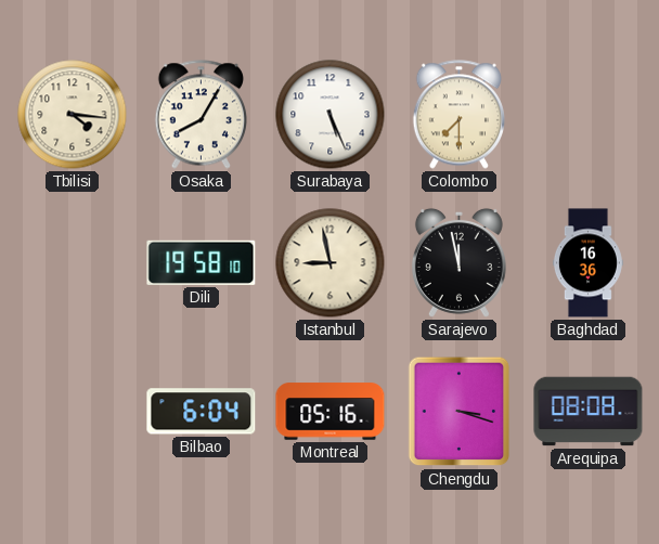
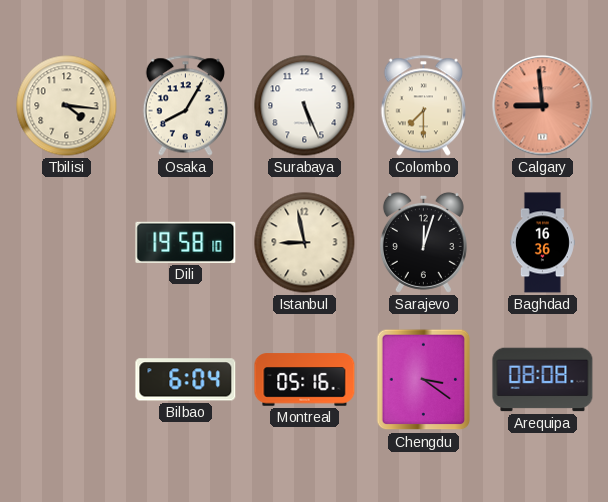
Calgary: none -> 8:59 (543, 106)
Sarajevo: 11:58 -> 12:03 (423, 242)
Chengdu: 3:18 -> 3:21 (424, 380)
